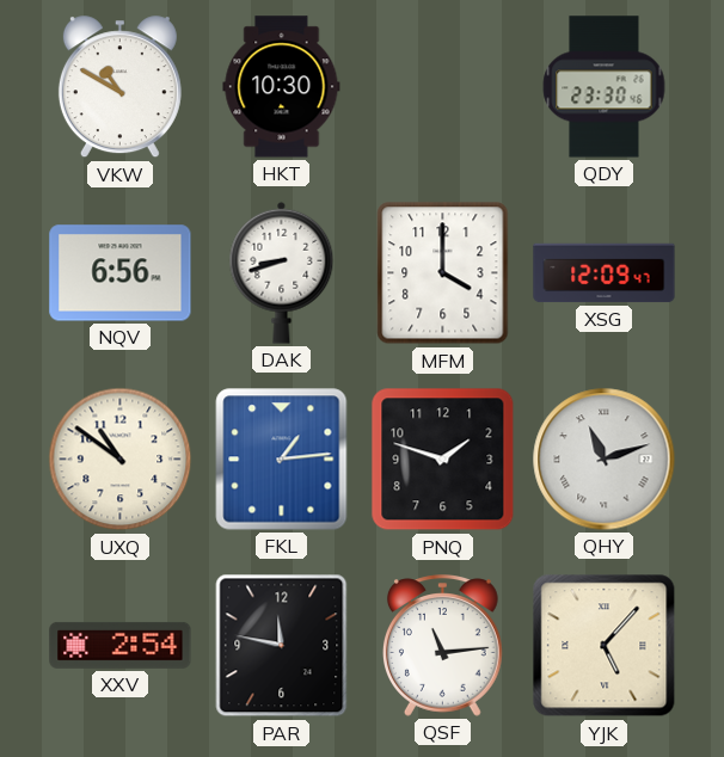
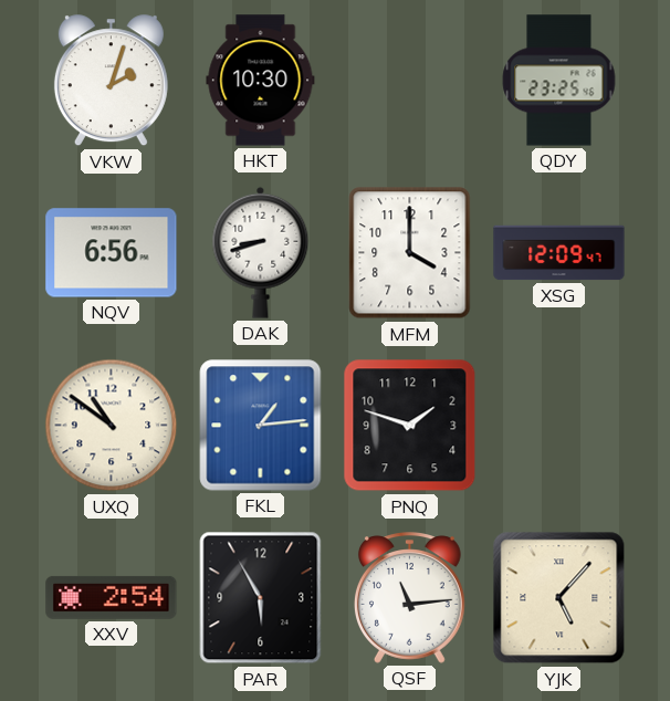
VKW: 10:50 -> 2:03 (111, 81)
QDY: 23:30 -> 23:25 (559, 81)
QHY: 11:12 -> none (605, 460)
PAR: 11:47 -> 5:55 (261, 598)
